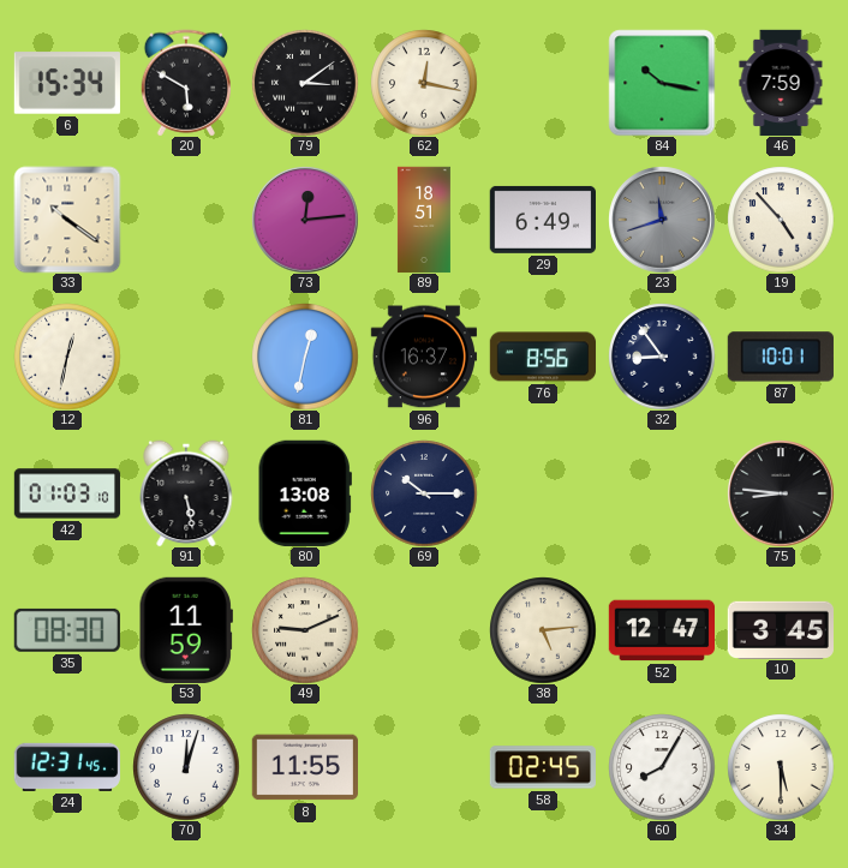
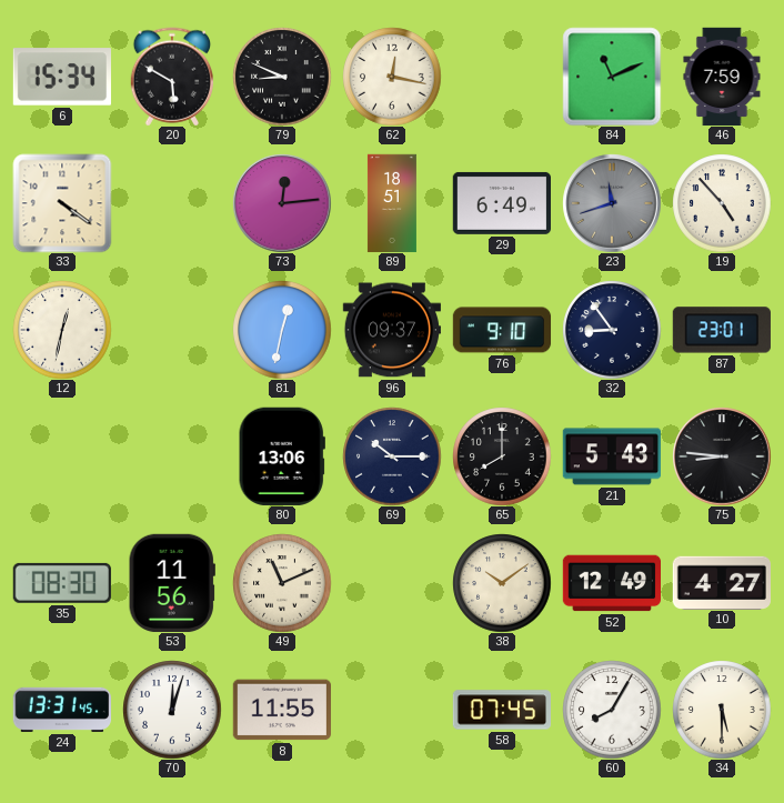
79: 3:09 -> 8:49 (282, 77)
84: 10:17 -> 11:11 (612, 77)
33: 10:21 -> 4:21 (62, 203)
96: 16:37 -> 09:37 (391, 330)
76: 8:56 -> 9:10 (502, 330)
87: 10:01 -> 23:01 (722, 330)
42: 01:03 -> none (67, 493)
91: 5:28 -> none (186, 493)
80: 13:08 -> 13:06 (282, 456)
65: none -> 8:00 (502, 456)
21: none -> 5:43 (611, 456)
53: 11:59 -> 11:56 (172, 583)
49: 9:11 -> 11:11 (282, 583)
38: 5:14 -> 10:09 (502, 583)
52: 12:47 -> 12:49 (611, 583)
10: 3:45 -> 4:27 (721, 582)
24: 12:31 -> 13:31 (61, 710)
58: 02:45 -> 07:45 (501, 710)
